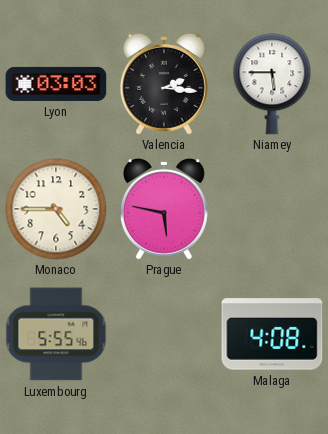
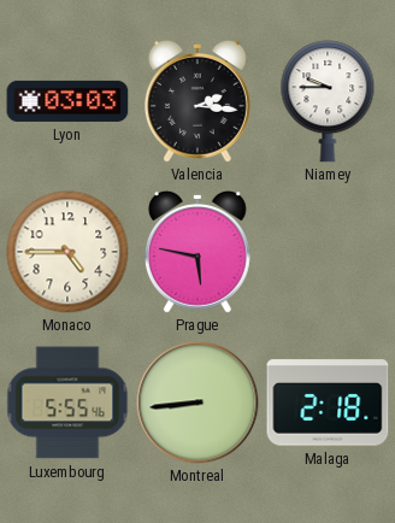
Niamey: 5:45 -> 9:45 (328, 101)
Montreal: none -> 8:44 (197, 402)
Malaga: 4:08 -> 2:18 (328, 402)
